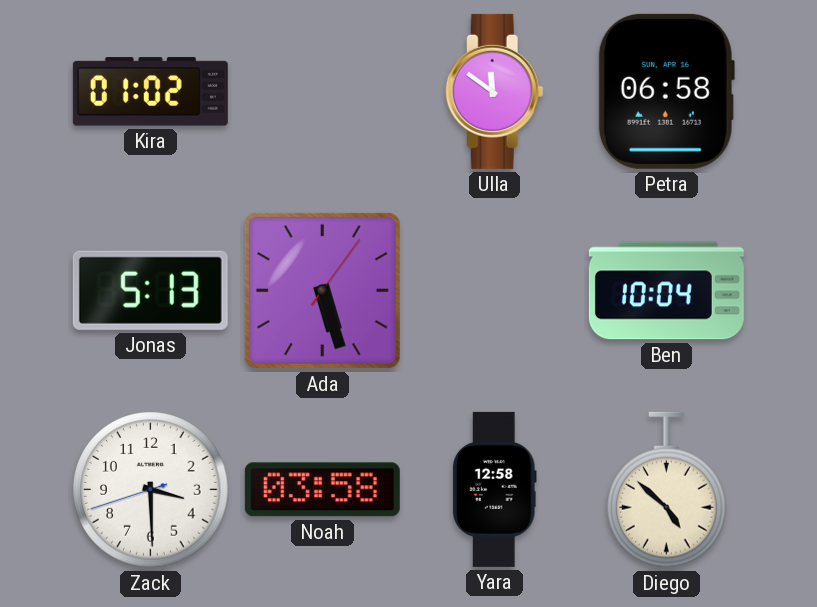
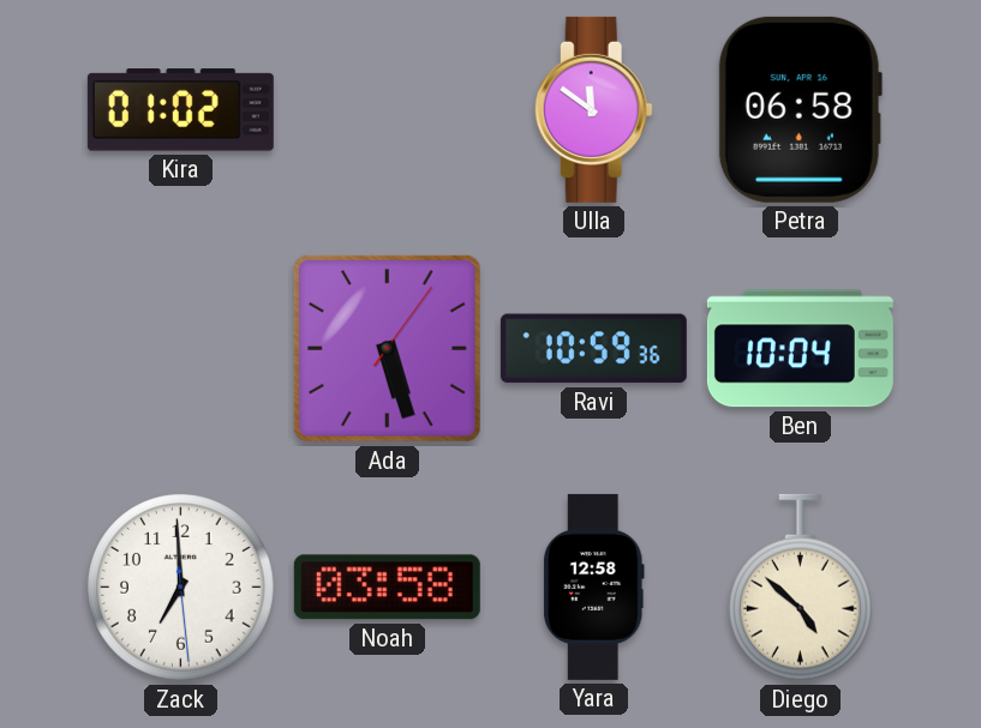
Jonas: 5:13 -> none (150, 290)
Ravi: none -> 10:59 (593, 349)
Zack: 3:29 -> 6:59 (181, 588)
